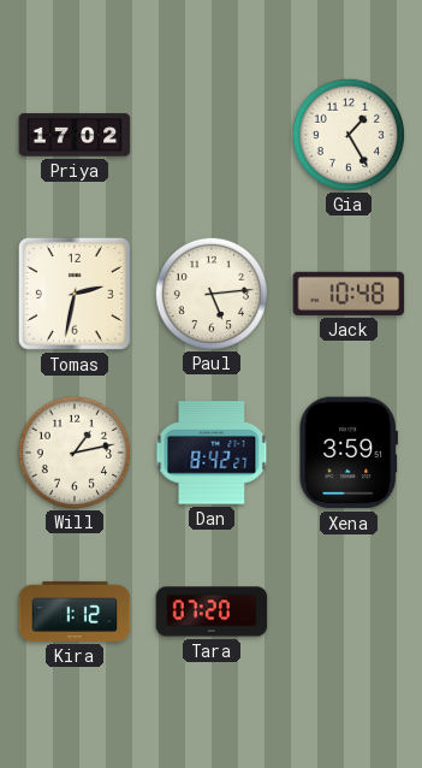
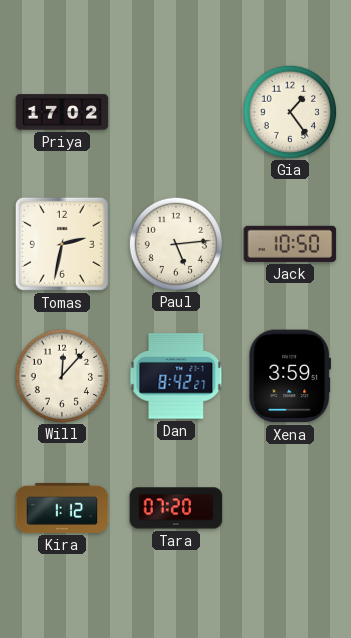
Gia: 1:25 -> 1:24 (289, 111)
Jack: 10:48 -> 10:50 (290, 244)
Will: 1:13 -> 12:07 (61, 375)
